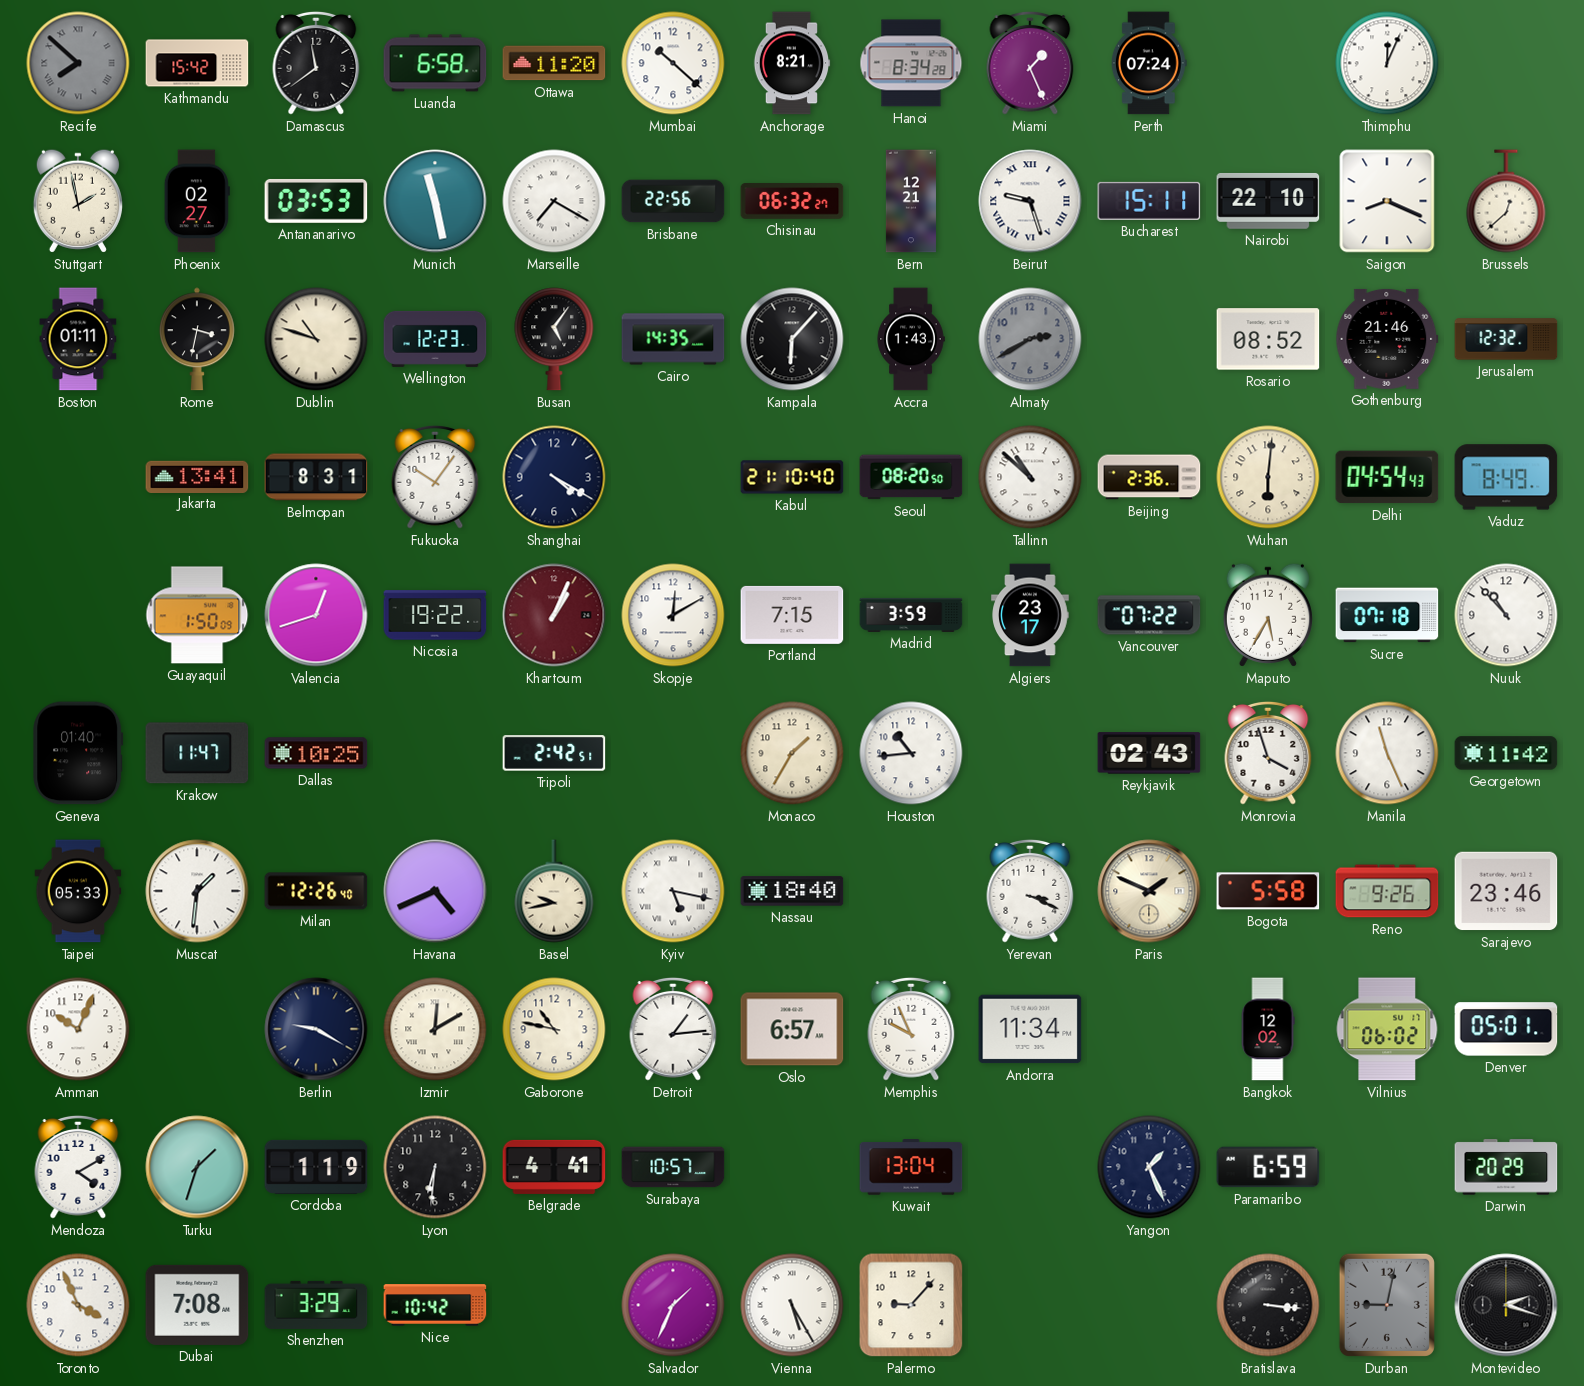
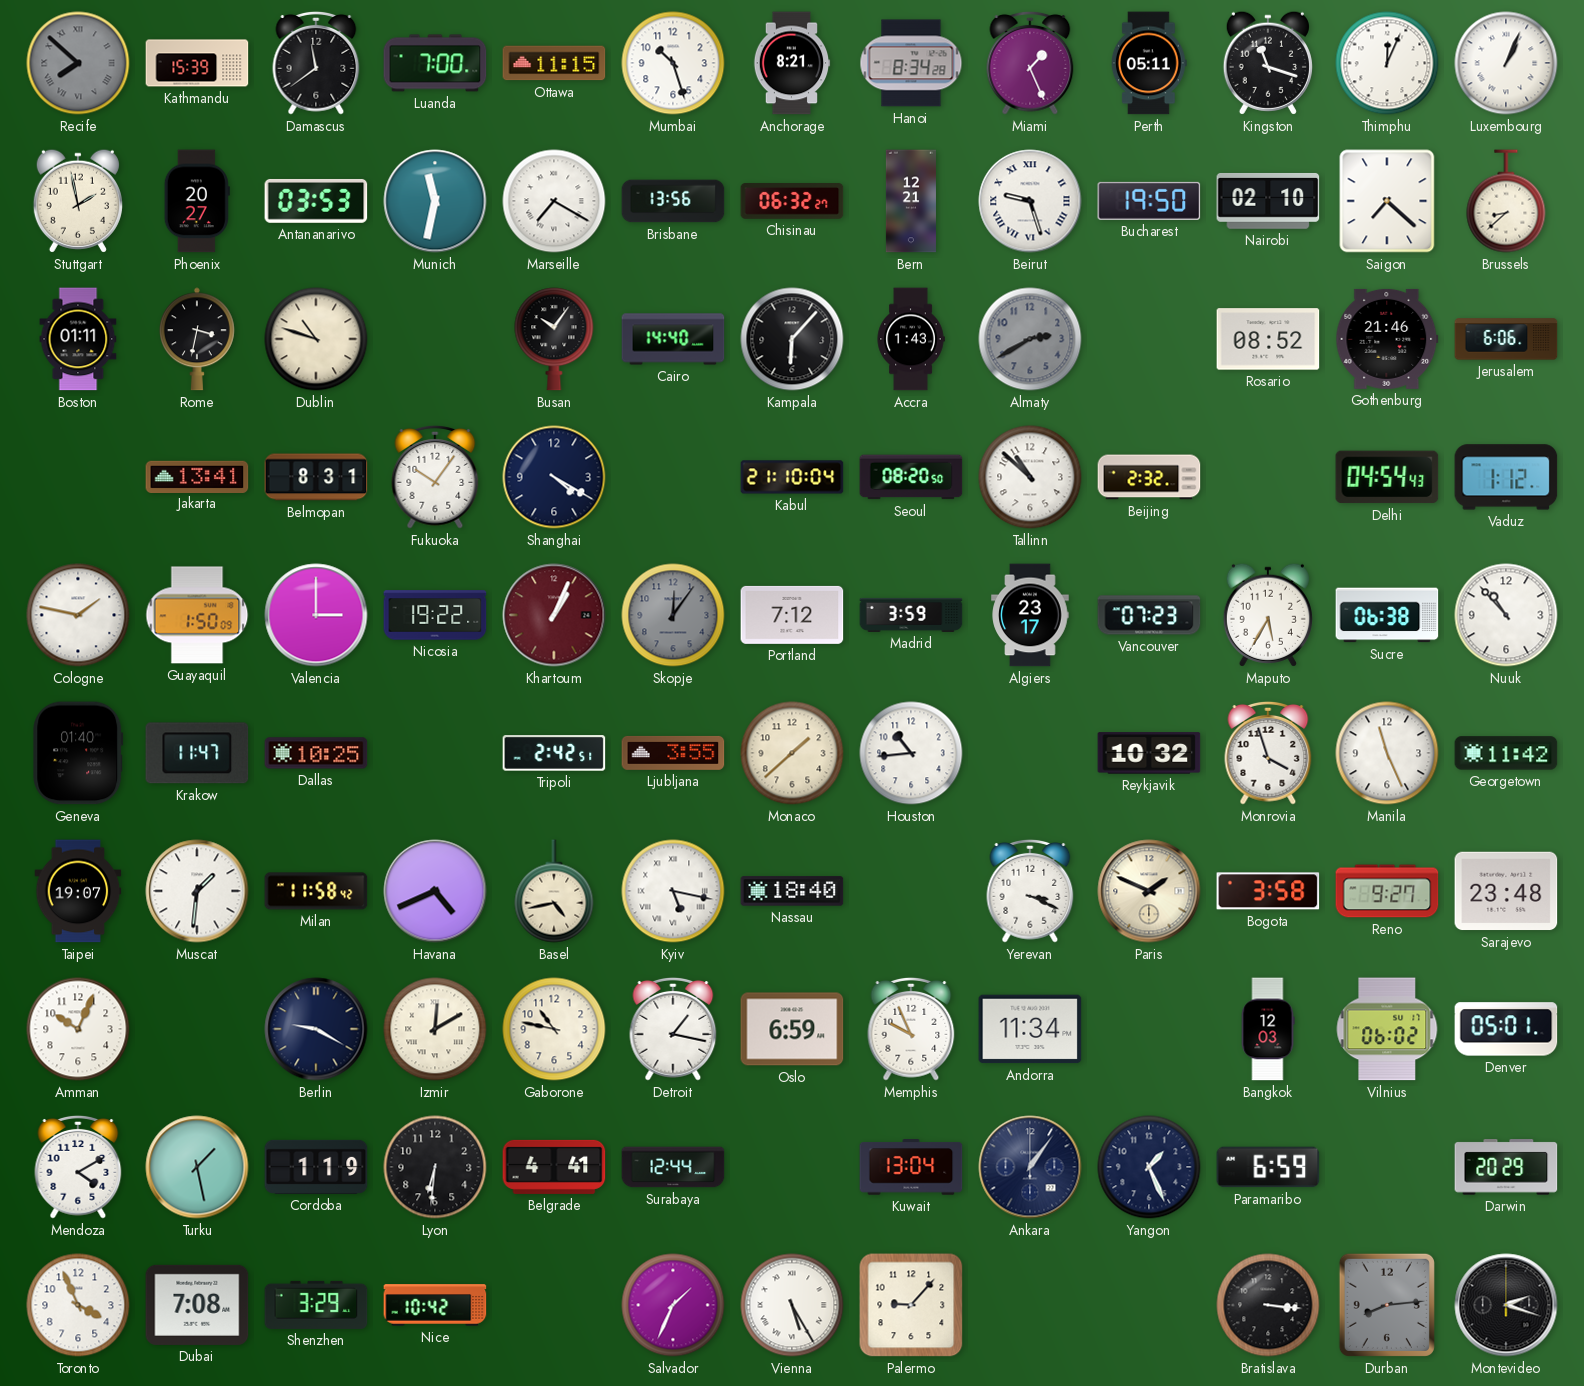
Kathmandu: 15:42 -> 15:39 (197, 63)
Luanda: 6:58 -> 7:00 (435, 63)
Ottawa: 11:20 -> 11:15 (554, 63)
Mumbai: 10:22 -> 10:27 (673, 63)
Perth: 07:24 -> 05:11 (1149, 63)
Kingston: none -> 11:18 (1268, 63)
Luxembourg: none -> 1:04 (1506, 63)
Phoenix: 02:27 -> 20:27 (197, 201)
Munich: 11:28 -> 11:32 (435, 201)
Brisbane: 22:56 -> 13:56 (673, 201)
Bucharest: 15:11 -> 19:50 (1149, 201)
Nairobi: 22:10 -> 02:10 (1268, 201)
Saigon: 8:19 -> 7:22 (1387, 201)
Brussels: 12:38 -> 8:38 (1506, 201)
Wellington: 12:23 -> none (435, 339)
Busan: 5:06 -> 10:06 (554, 339)
Cairo: 14:35 -> 14:40 (673, 339)
Jerusalem: 12:32 -> 6:06 (1506, 339)
Kabul: 21:10:40 -> 21:10:04 (792, 477)
Beijing: 2:36 -> 2:32 (1149, 477)
Wuhan: 6:01 -> none (1268, 477)
Vaduz: 8:49 -> 1:12 (1506, 477)
Cologne: none -> 1:47 (78, 615)
Valencia: 12:42 -> 3:00 (316, 615)
Skopje: 12:10 -> 12:06 (673, 615)
Skopje dial: white -> grey (673, 615)
Portland: 7:15 -> 7:12 (792, 615)
Vancouver: 07:22 -> 07:23 (1149, 615)
Sucre: 07:18 -> 06:38 (1387, 615)
Ljubljana: none -> 3:55 (673, 753)
Monaco: 1:35 -> 1:38 (792, 753)
Reykjavik: 02:43 -> 10:32 (1149, 753)
Taipei: 05:33 -> 19:07 (78, 891)
Milan: 12:26 -> 11:58 (316, 891)
Basel: 9:43 -> 4:43 (554, 891)
Bogota: 5:58 -> 3:58 (1268, 891)
Reno: 9:26 -> 9:27 (1387, 891)
Sarajevo: 23:46 -> 23:48 (1506, 891)
Detroit: 1:14 -> 1:17 (673, 1029)
Oslo: 6:57 -> 6:59 (792, 1029)
Bangkok: 12:02 -> 12:03 (1268, 1029)
Turku: 1:33 -> 1:28 (197, 1167)
Surabaya: 10:57 -> 12:44 (673, 1167)
Ankara: none -> 1:06 (1030, 1167)
Durban: 9:02 -> 8:14 (1387, 1305)
